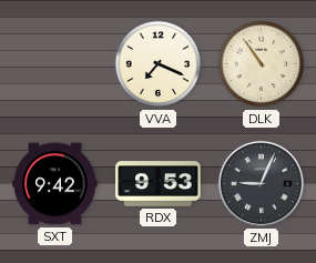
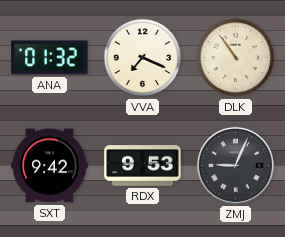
ANA: none -> 01:32 (50, 58)
